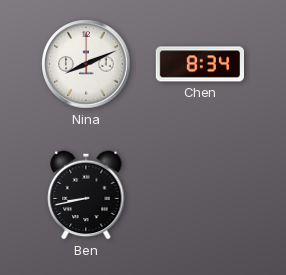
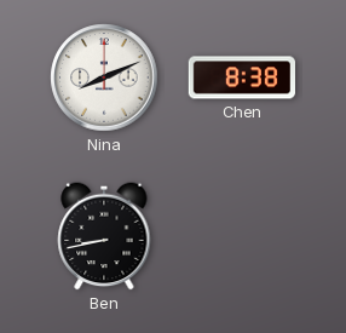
Chen: 8:34 -> 8:38 (242, 77)
